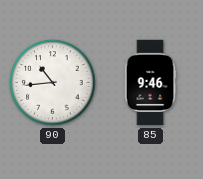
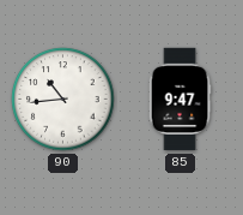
85: 9:46 -> 9:47 (180, 100)
